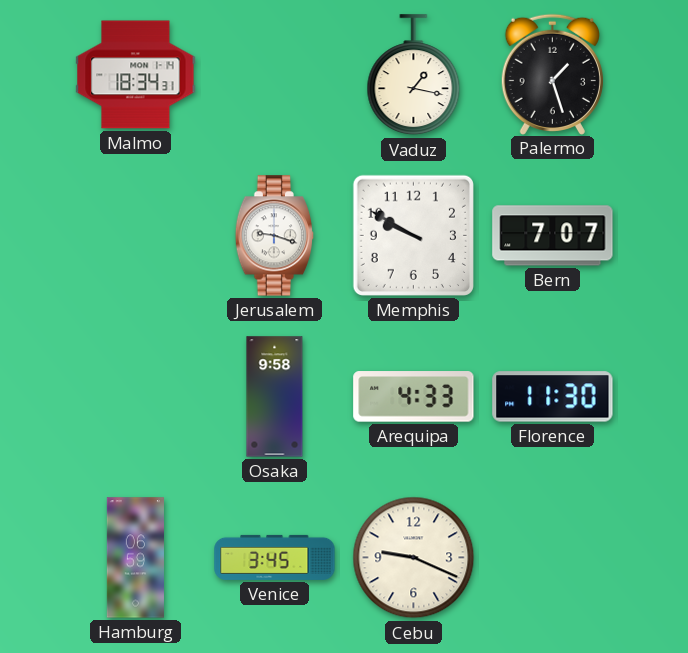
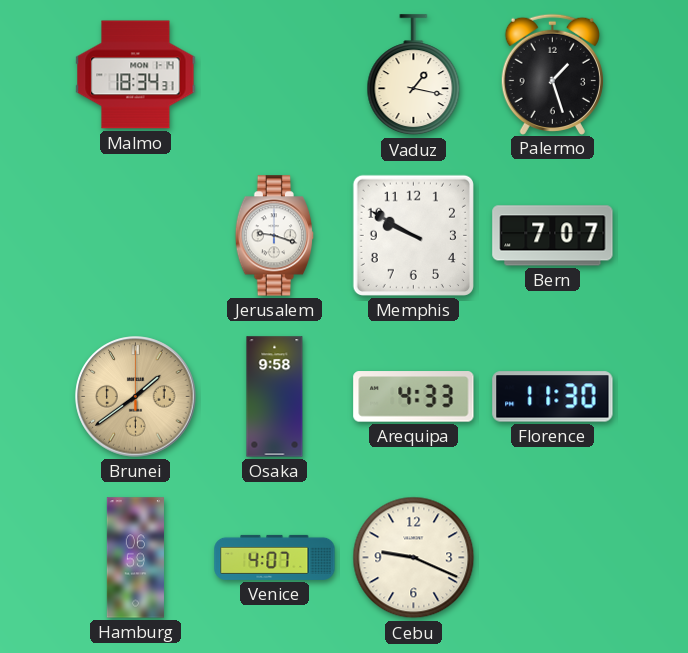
Brunei: none -> 1:39 (136, 397)
Venice: 3:45 -> 4:07 (275, 557)
